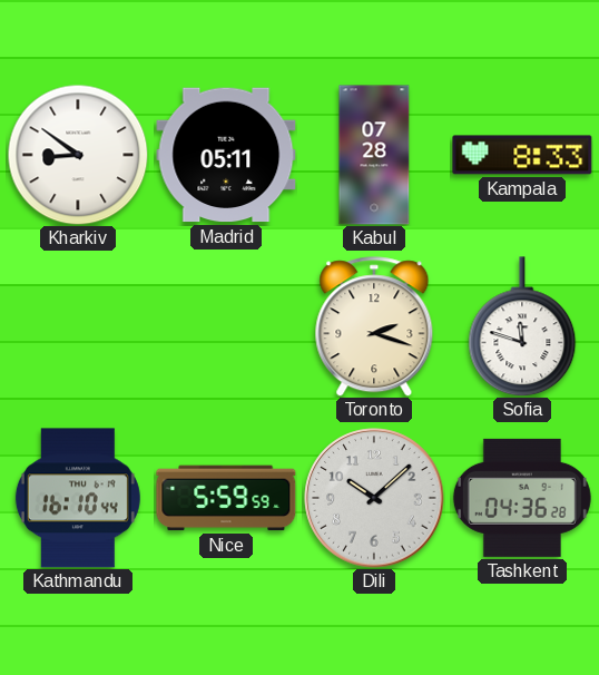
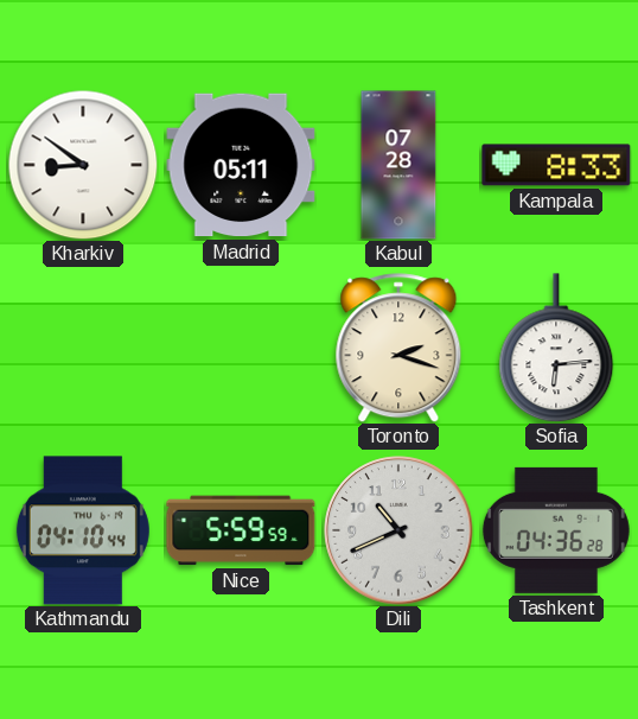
Sofia: 11:48 -> 6:14 (556, 348)
Kathmandu: 16:10 -> 04:10 (83, 530)
Dili: 10:08 -> 10:41 (398, 530)
